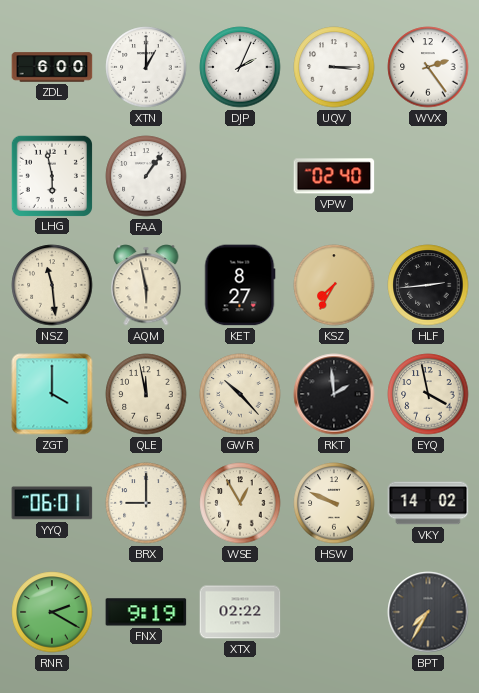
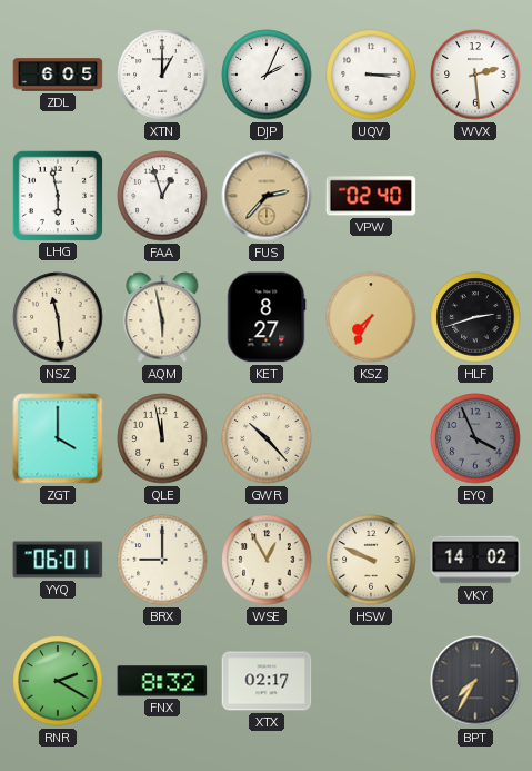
ZDL: 6:00 -> 6:05 (58, 75)
WVX: 2:24 -> 2:29 (475, 75)
FAA: 1:06 -> 12:57 (162, 196)
FUS: none -> 2:37 (267, 196)
HLF: 2:44 -> 2:42 (475, 317)
RKT: 1:59 -> none (334, 394)
EYQ: 3:58 -> 3:56 (475, 438)
EYQ dial: cream -> grey (475, 438)
FNX: 9:19 -> 8:32 (162, 681)
XTX: 02:22 -> 02:17 (267, 681)
